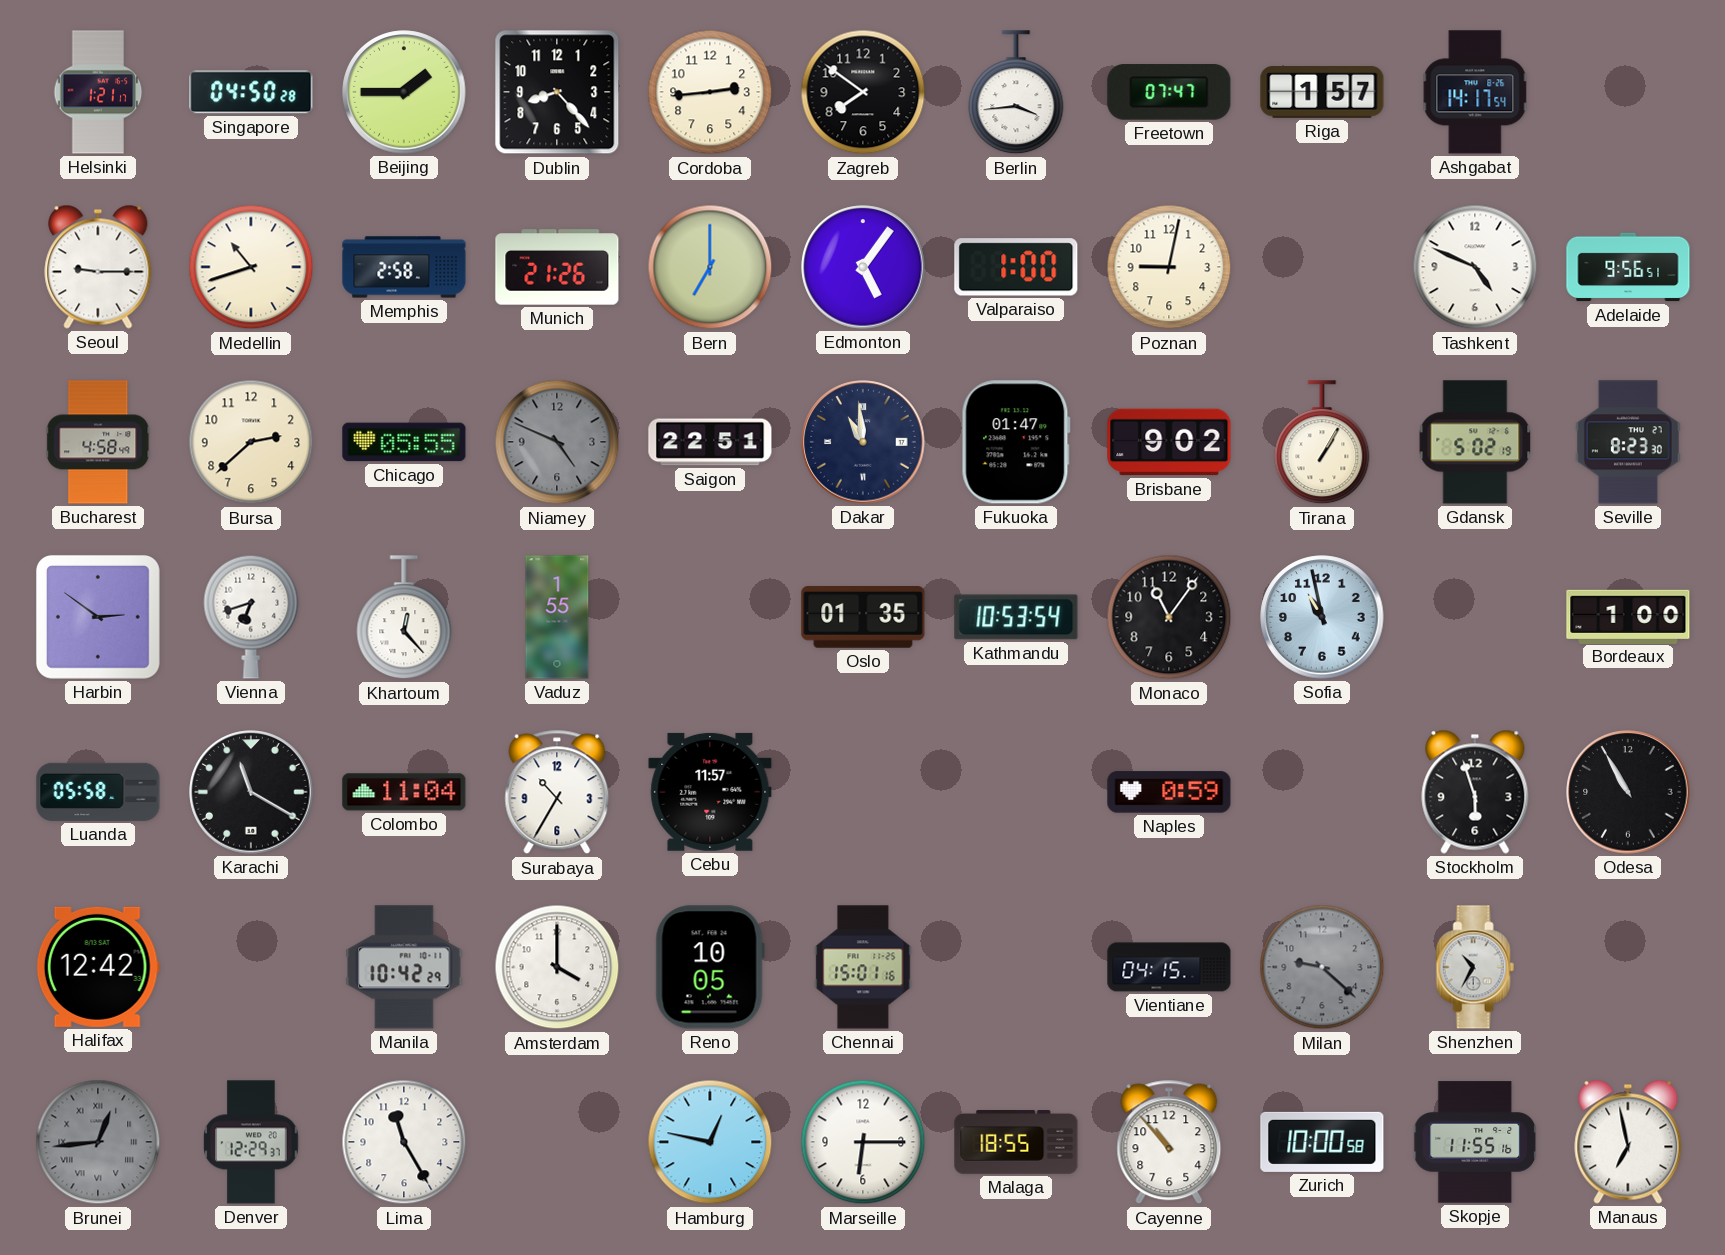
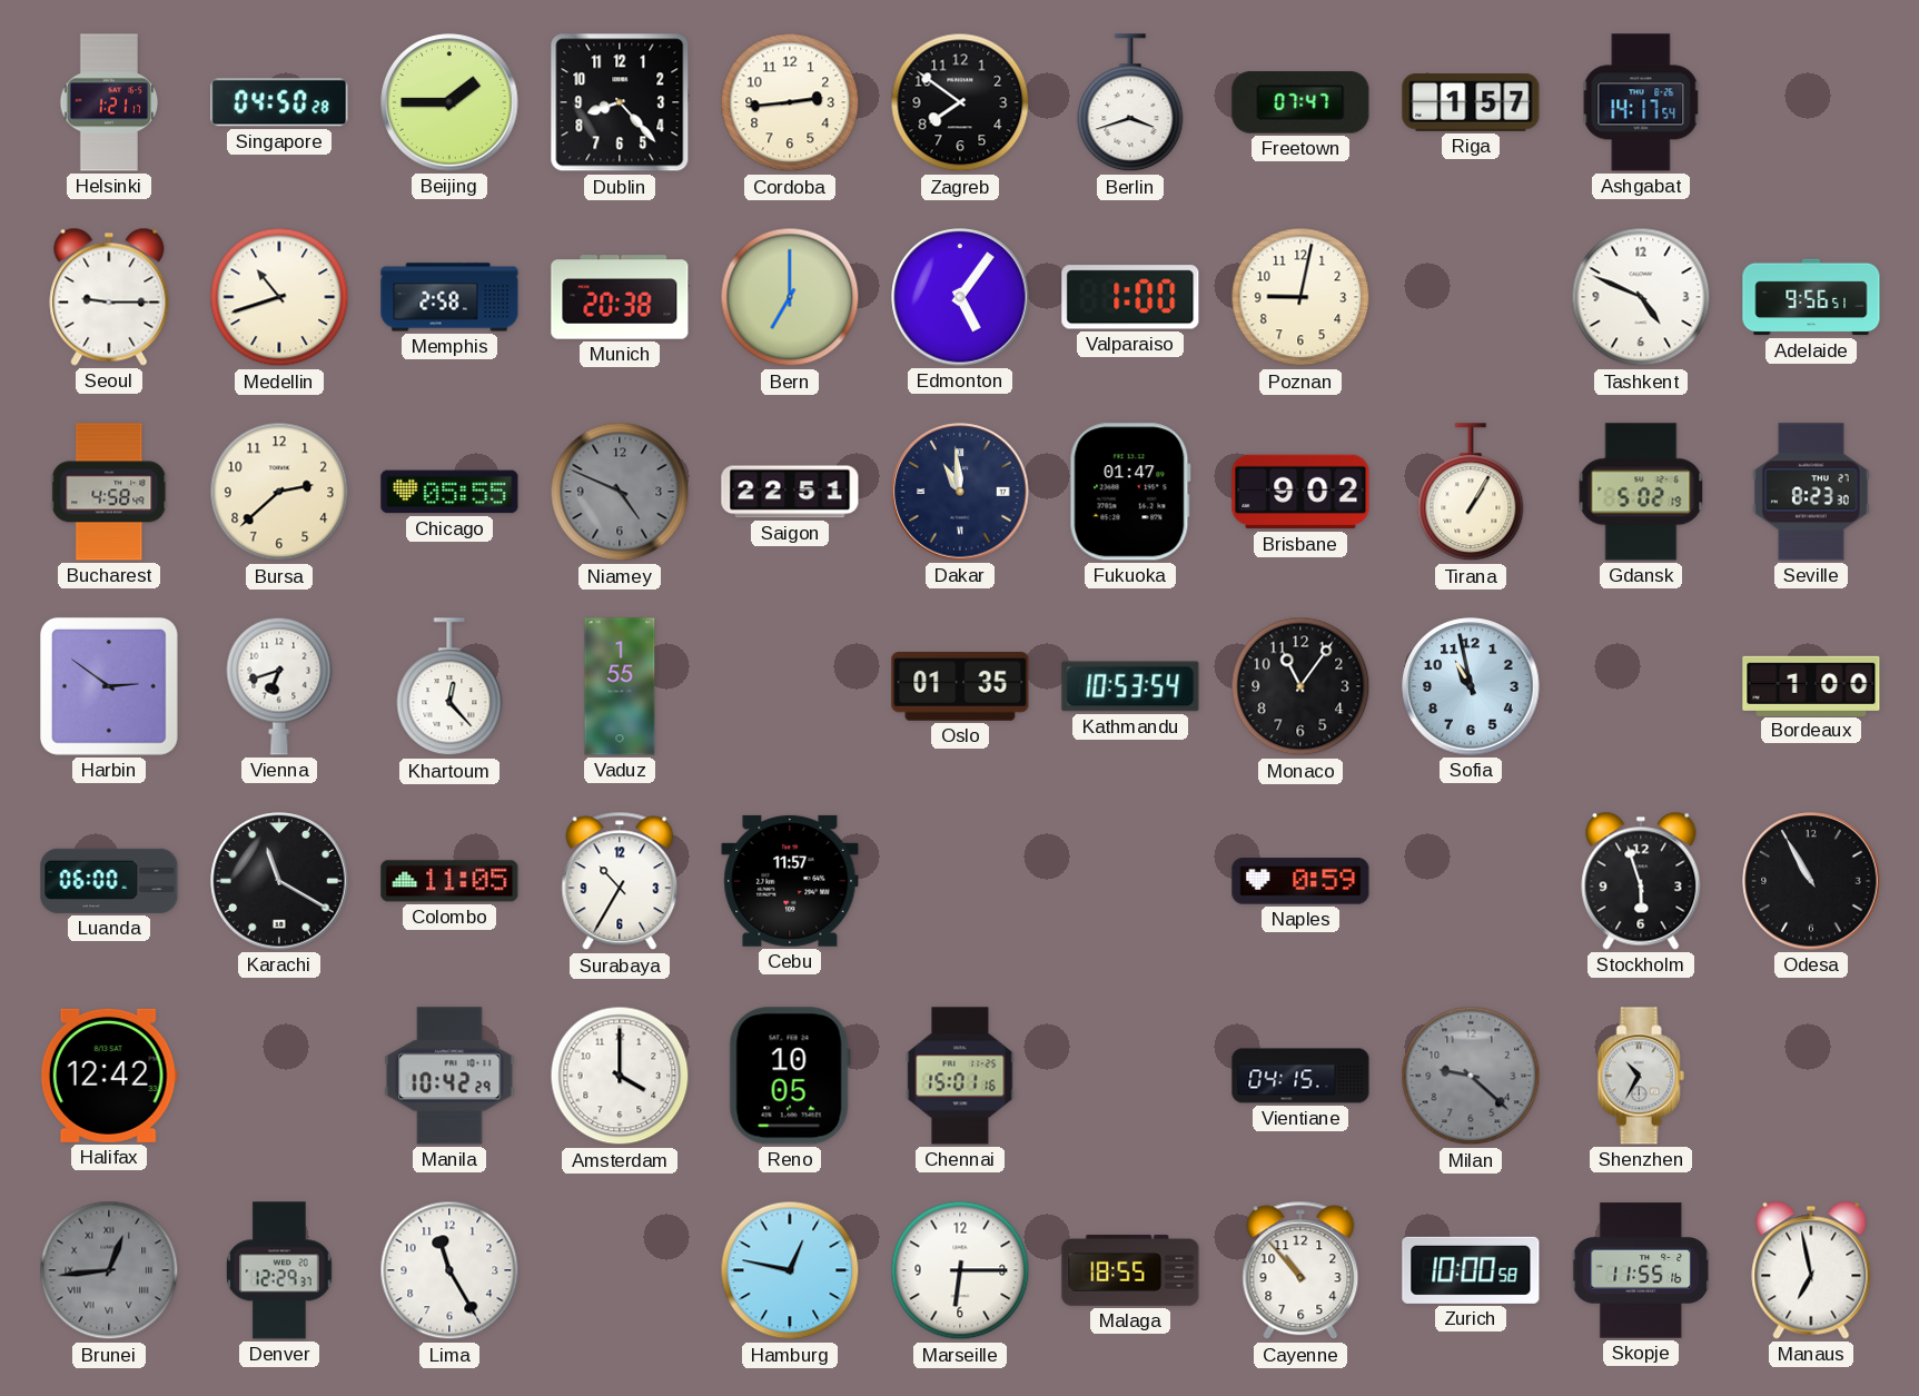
Berlin: 3:44 -> 3:42 (1130, 103)
Munich: 21:26 -> 20:38 (620, 297)
Luanda: 05:58 -> 06:00 (109, 881)
Colombo: 11:04 -> 11:05 (449, 881)
